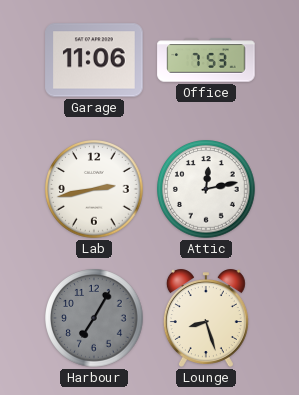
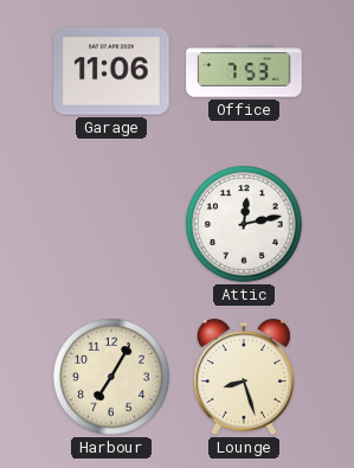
Lab: 2:43 -> none (94, 189)
Harbour dial: grey -> cream (111, 377)
